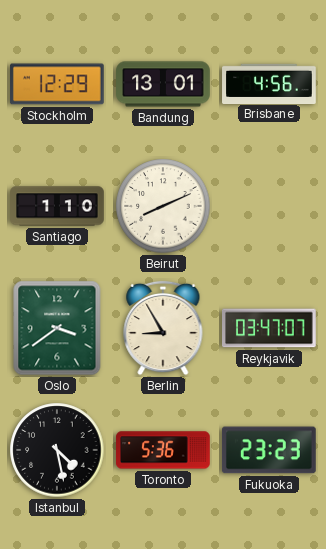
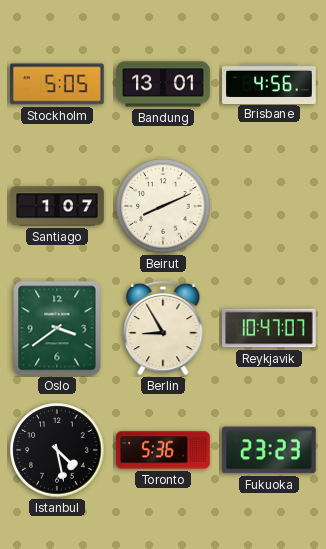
Stockholm: 12:29 -> 5:05 (58, 84)
Santiago: 1:10 -> 1:07 (57, 206)
Reykjavik: 03:47 -> 10:47 (269, 328)
